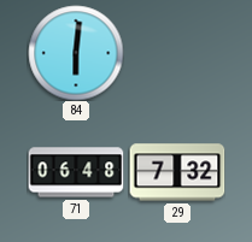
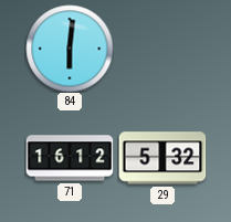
71: 06:48 -> 16:12 (70, 158)
29: 7:32 -> 5:32 (162, 158)
